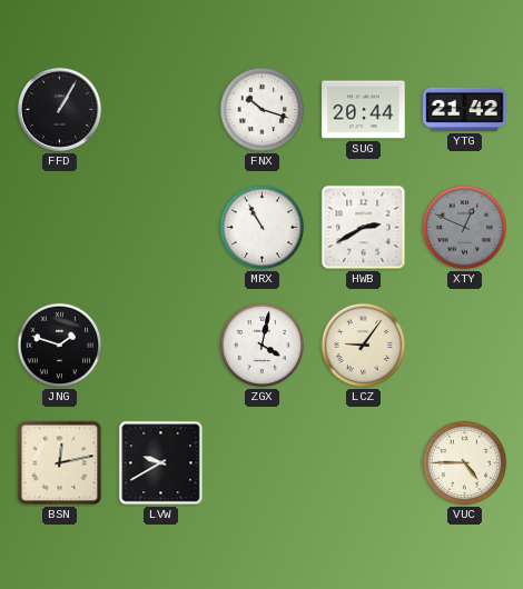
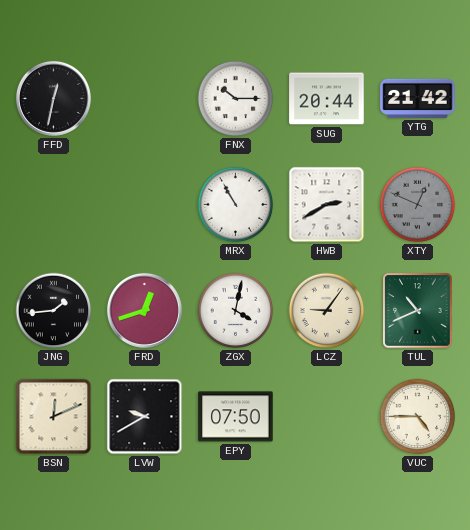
FFD: 1:05 -> 12:32 (53, 98)
FNX: 10:18 -> 10:15 (236, 99)
JNG: 1:48 -> 1:44 (54, 311)
FRD: none -> 12:42 (144, 310)
TUL: none -> 10:41 (418, 311)
BSN: 12:13 -> 12:11 (54, 417)
EPY: none -> 07:50 (236, 417)
